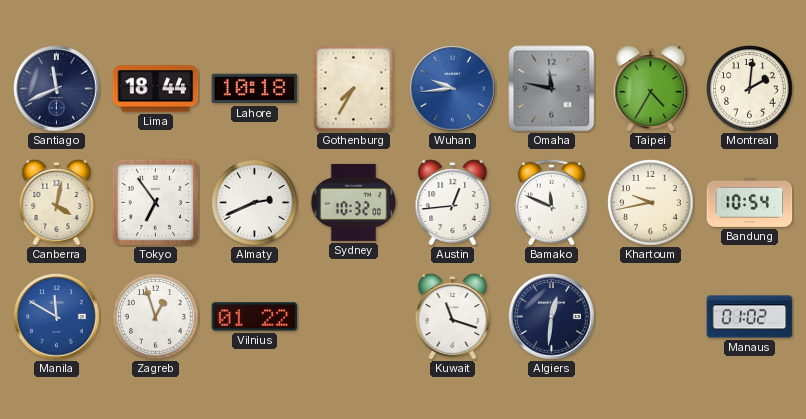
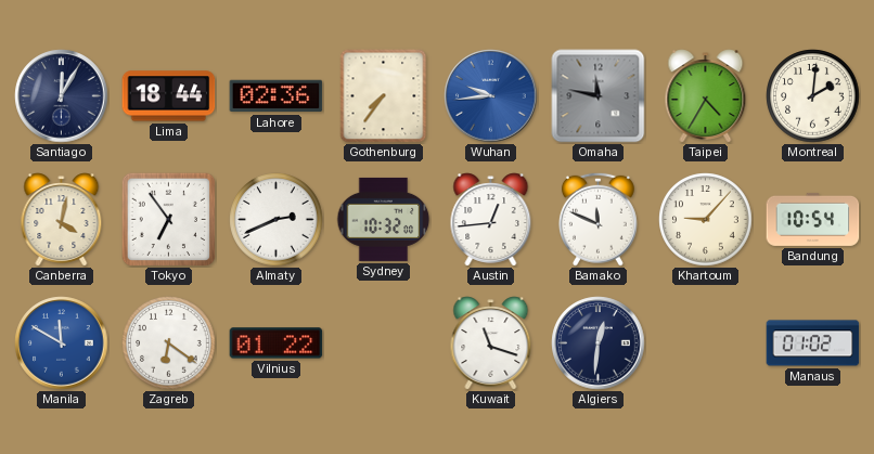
Santiago: 11:41 -> 12:05 (62, 96)
Lahore: 10:18 -> 02:36 (277, 96)
Gothenburg: 7:35 -> 7:36 (384, 96)
Khartoum: 9:43 -> 9:07 (706, 220)
Zagreb: 12:57 -> 6:21 (169, 343)
